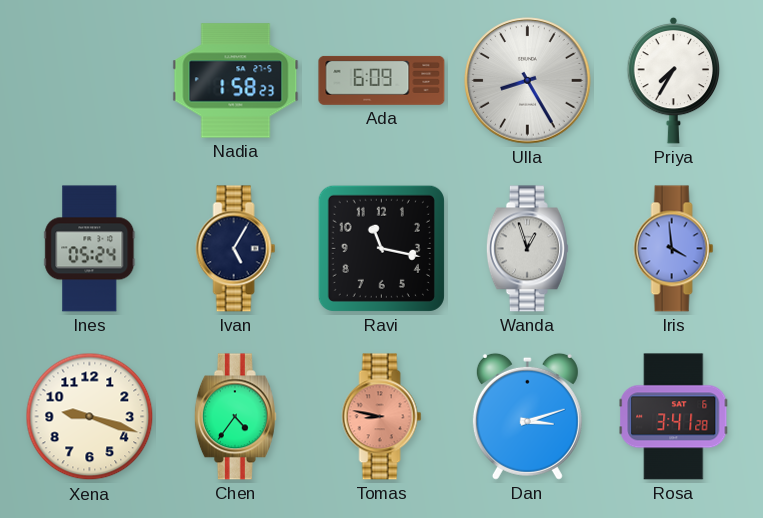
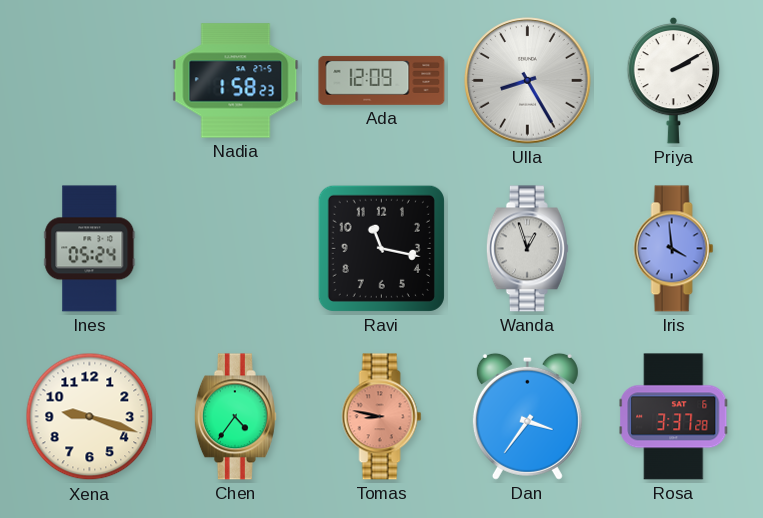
Ada: 6:09 -> 12:09 (382, 80)
Priya: 7:35 -> 2:10 (674, 80)
Ivan: 5:05 -> none (236, 249)
Dan: 3:12 -> 3:36 (527, 416)
Rosa: 3:41 -> 3:37 (674, 417)
